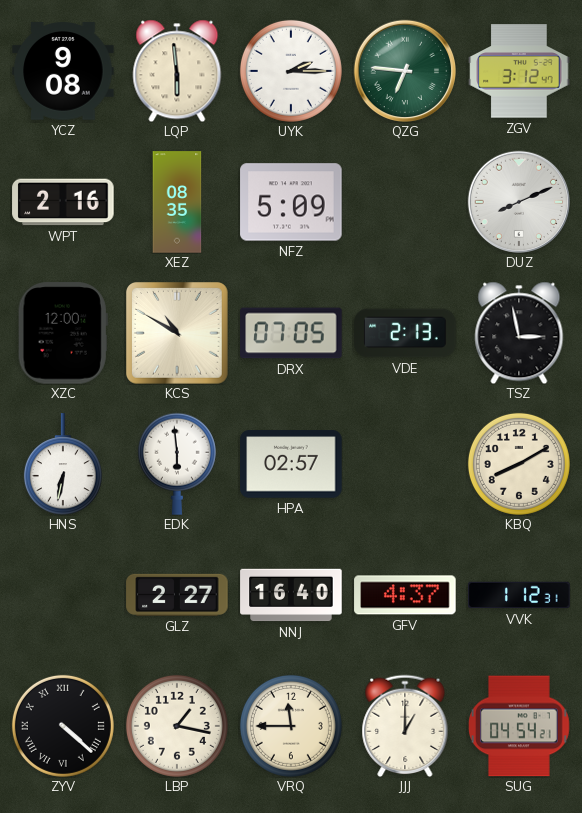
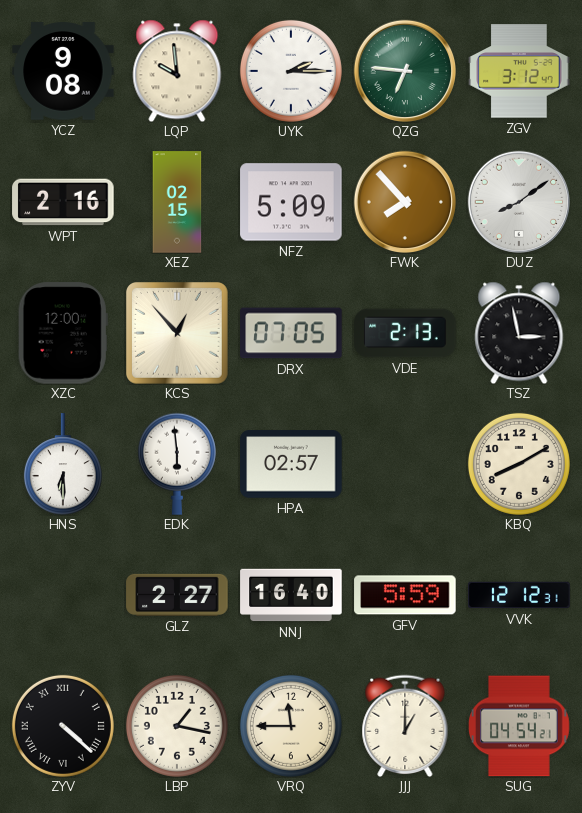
LQP: 5:59 -> 9:59 (177, 71)
XEZ: 08:35 -> 02:15 (177, 202)
FWK: none -> 7:53 (404, 201)
DUZ: 8:11 -> 8:09 (518, 201)
KCS: 10:50 -> 12:53 (178, 334)
HNS: 6:32 -> 6:30 (63, 464)
GFV: 4:37 -> 5:59 (405, 595)
VVK: 1:12 -> 12:12 (519, 595)
